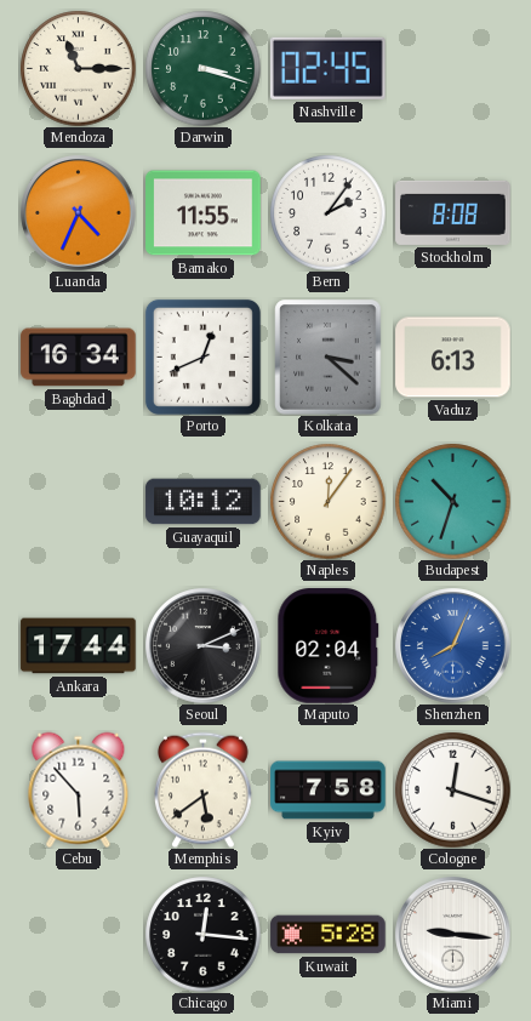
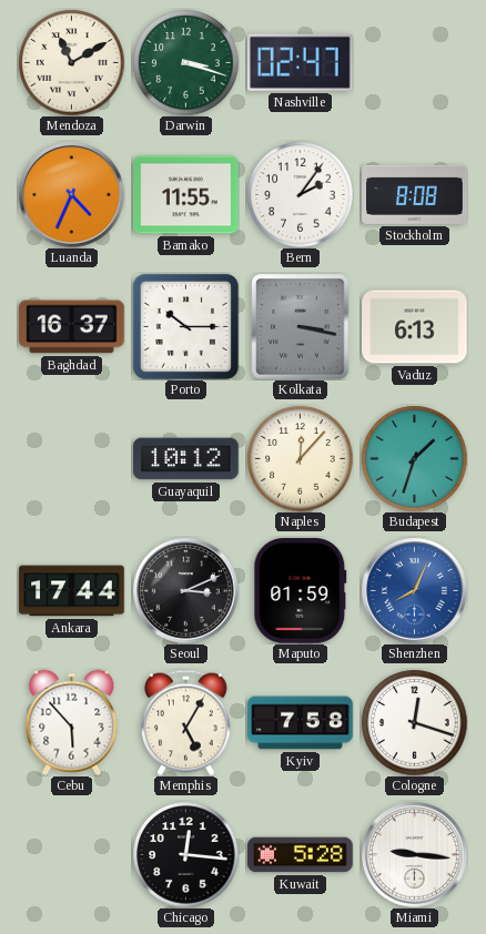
Mendoza: 11:15 -> 11:10 (71, 62)
Nashville: 02:45 -> 02:47 (300, 62)
Baghdad: 16:34 -> 16:37 (72, 327)
Porto: 12:41 -> 10:15 (185, 326)
Kolkata: 3:22 -> 3:17 (301, 326)
Naples: 12:06 -> 12:07 (300, 458)
Budapest: 10:33 -> 1:33 (414, 458)
Maputo: 02:04 -> 01:59 (301, 591)
Memphis: 5:39 -> 5:05 (186, 722)
